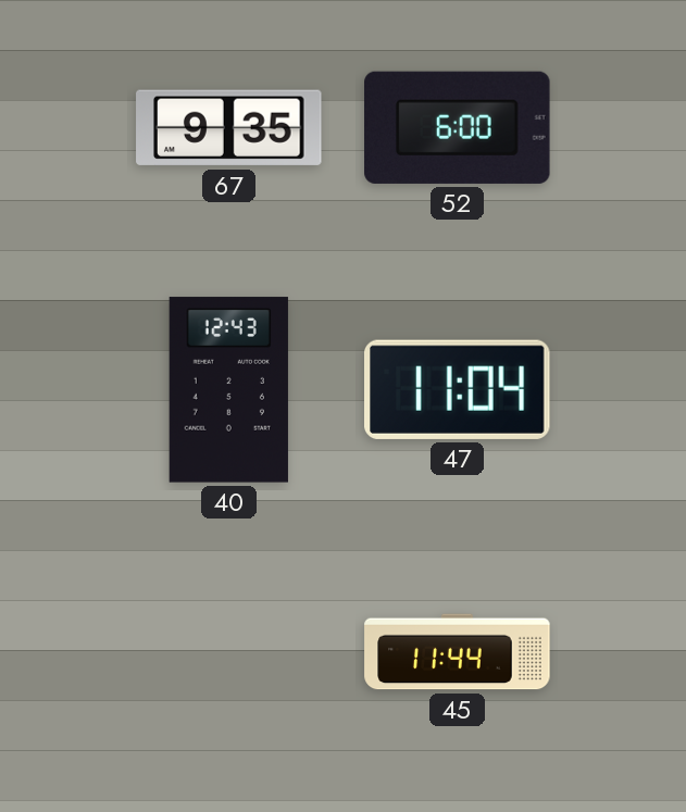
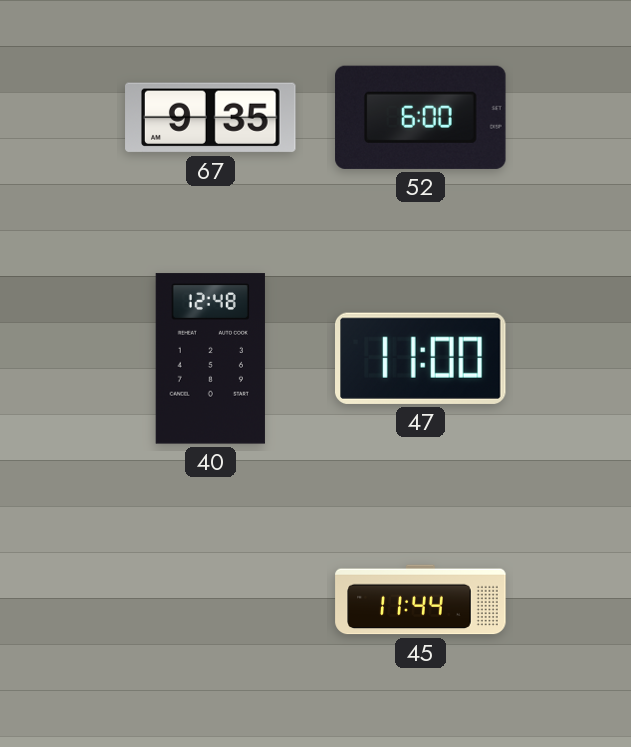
40: 12:43 -> 12:48 (210, 359)
47: 11:04 -> 11:00 (421, 358)
